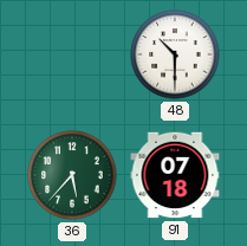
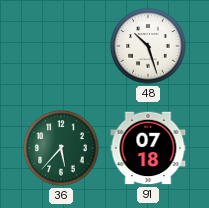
48: 10:30 -> 10:27 (148, 46)
